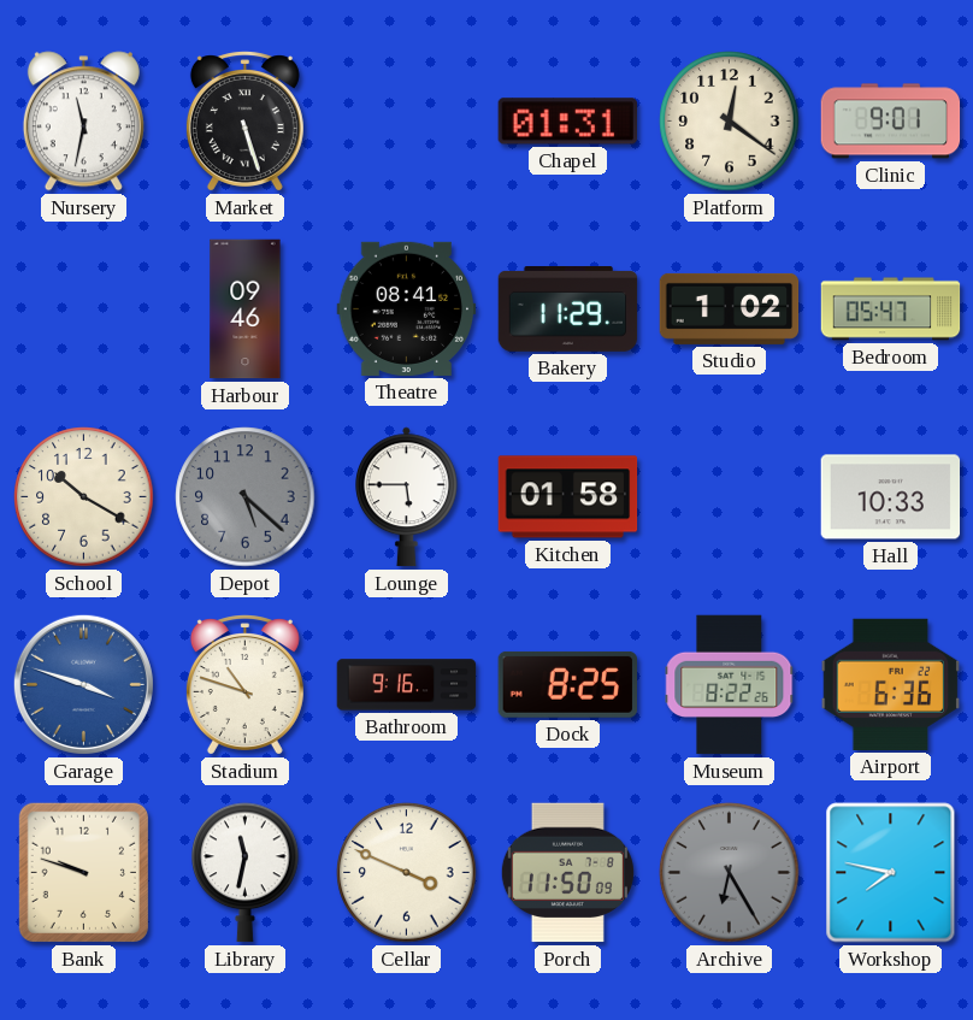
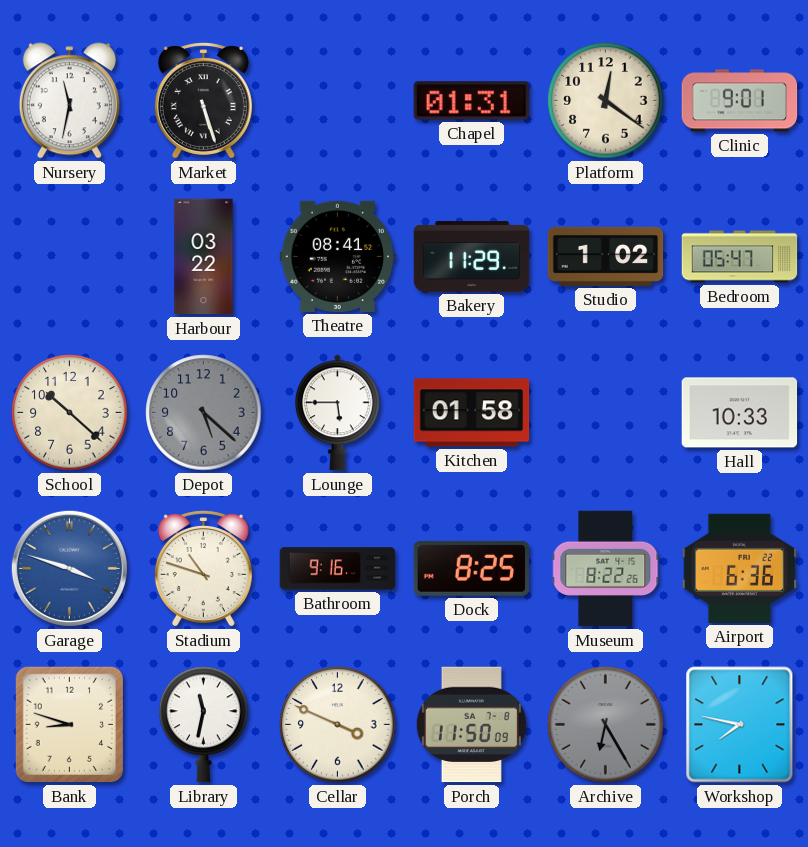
Harbour: 09:46 -> 03:22 (204, 257)
School: 10:20 -> 10:22 (70, 413)
Bank: 9:48 -> 8:48 (69, 724)
